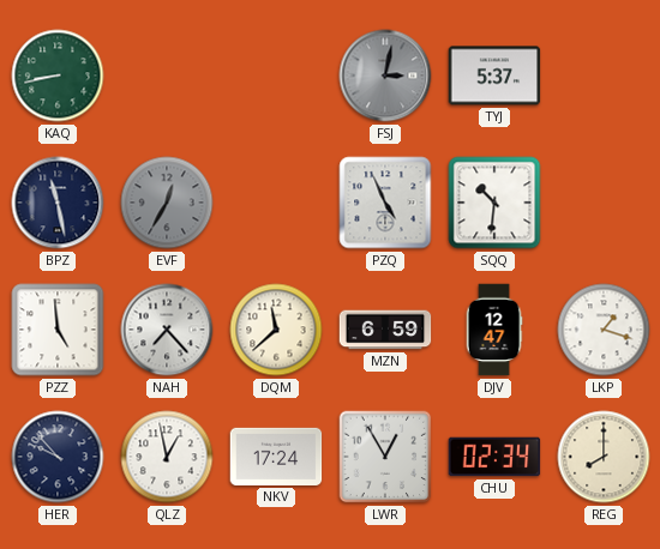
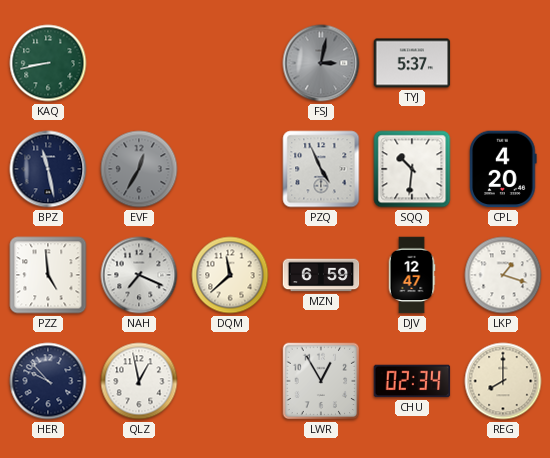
CPL: none -> 4:20 (503, 169)
NAH: 7:23 -> 7:19 (139, 275)
NKV: 17:24 -> none (276, 457)
